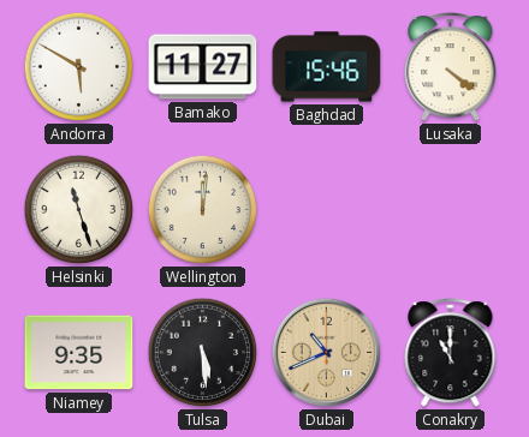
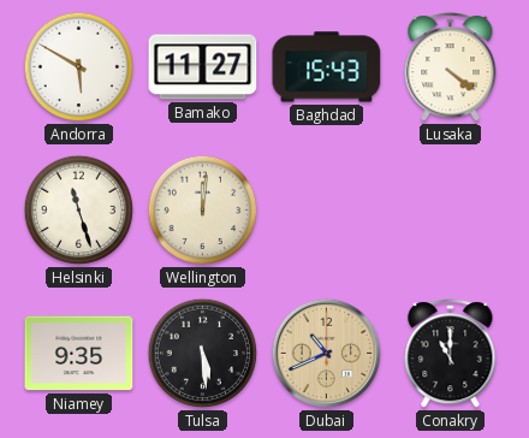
Baghdad: 15:46 -> 15:43 (327, 67)
